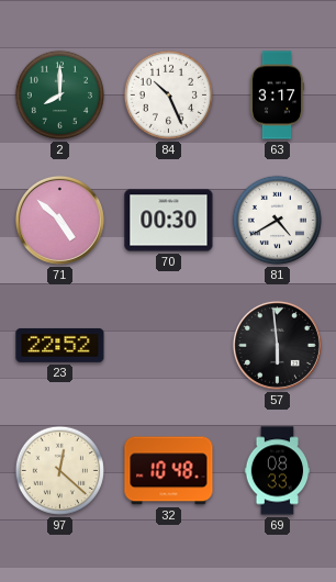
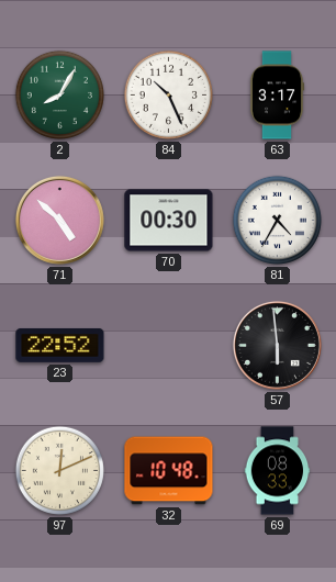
2: 8:00 -> 8:05 (59, 94)
81: 4:40 -> 4:35 (277, 220)
97: 12:22 -> 12:11 (59, 470)
